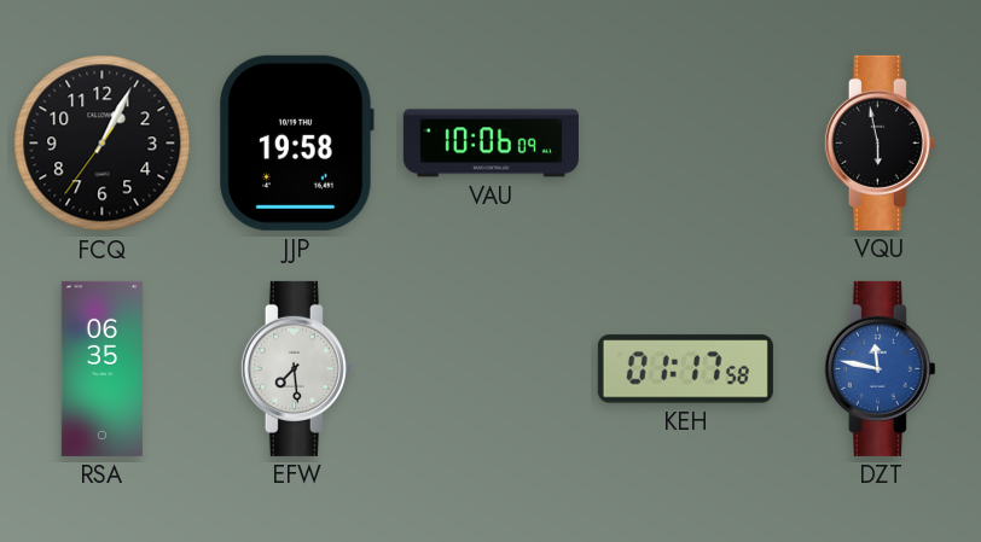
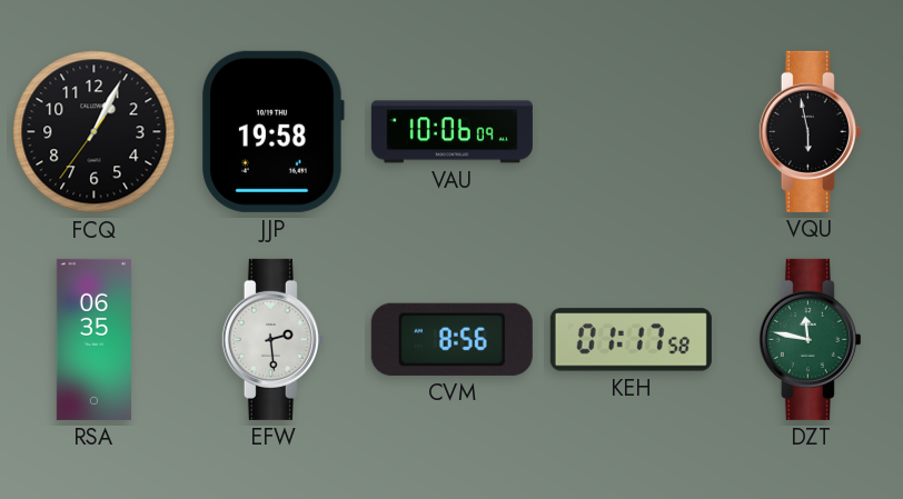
EFW: 7:29 -> 2:29 (272, 339)
CVM: none -> 8:56 (451, 339)
DZT dial: blue -> green (810, 339)
